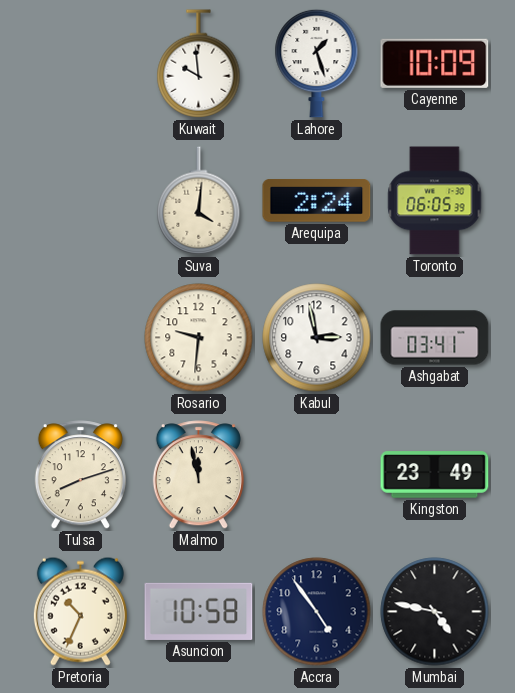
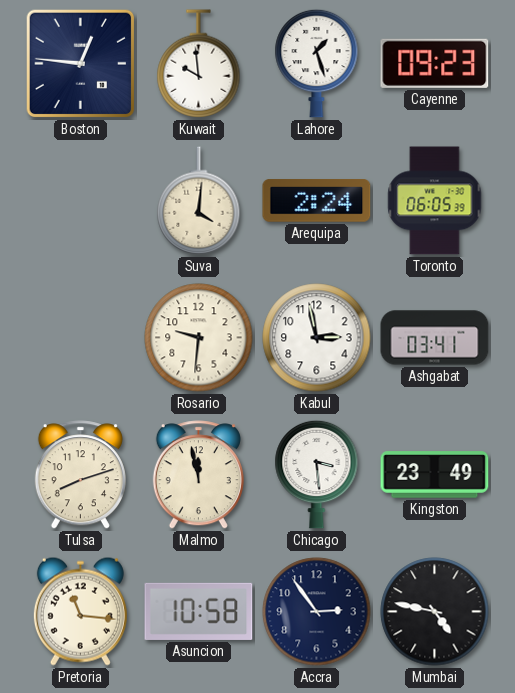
Boston: none -> 12:46 (81, 64)
Cayenne: 10:09 -> 09:23 (435, 63)
Chicago: none -> 3:29 (317, 474)
Pretoria: 10:34 -> 11:16 (80, 611)
Accra: 4:54 -> 2:54 (317, 612)
